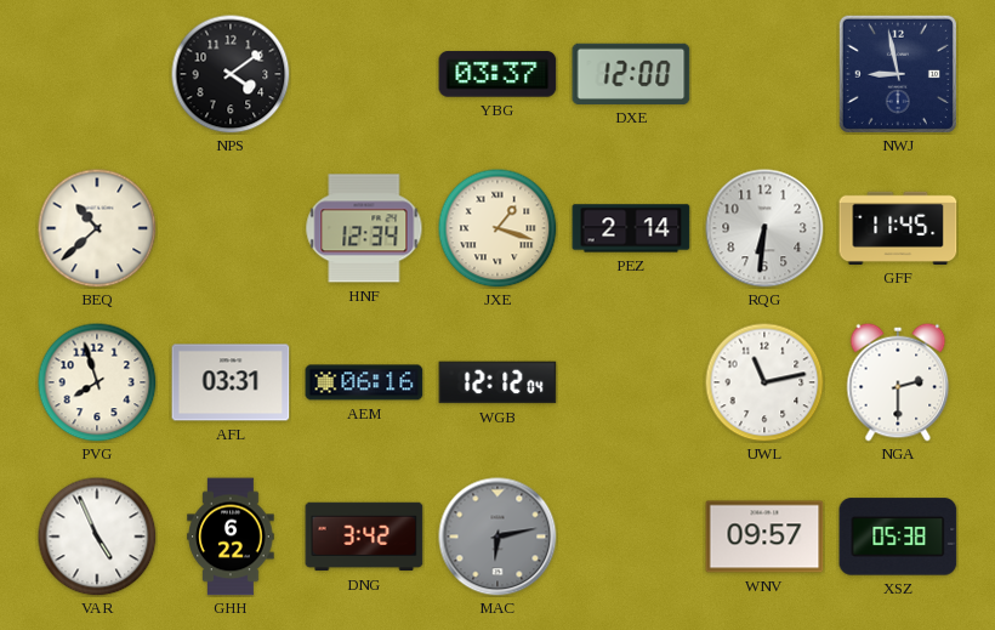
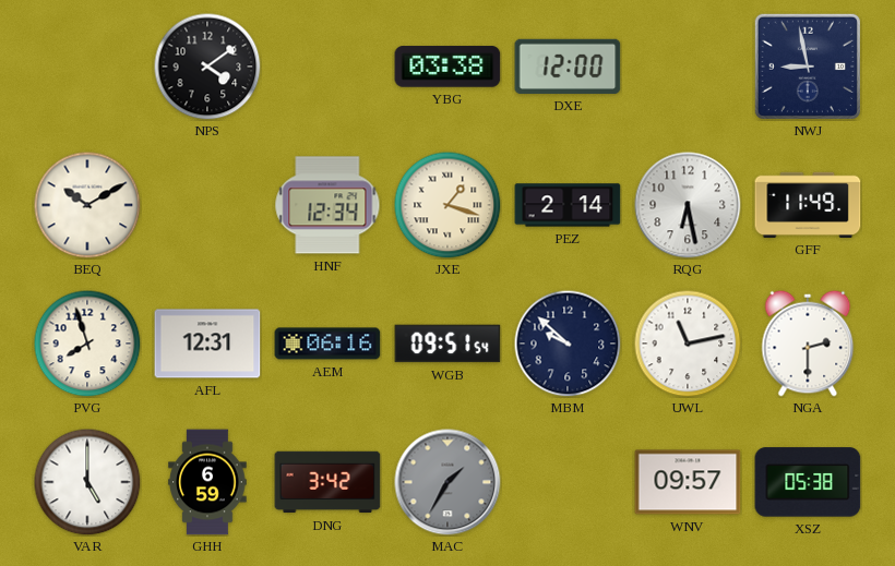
YBG: 03:37 -> 03:38 (448, 67)
BEQ: 10:38 -> 10:10 (87, 205)
RQG: 6:31 -> 6:28 (688, 205)
GFF: 11:45 -> 11:49 (808, 205)
AFL: 03:31 -> 12:31 (207, 344)
WGB: 12:12 -> 09:51 (448, 344)
MBM: none -> 9:52 (568, 344)
VAR: 4:56 -> 5:00 (87, 482)
GHH: 6:22 -> 6:59 (207, 482)
MAC: 6:13 -> 1:35 (448, 482)
